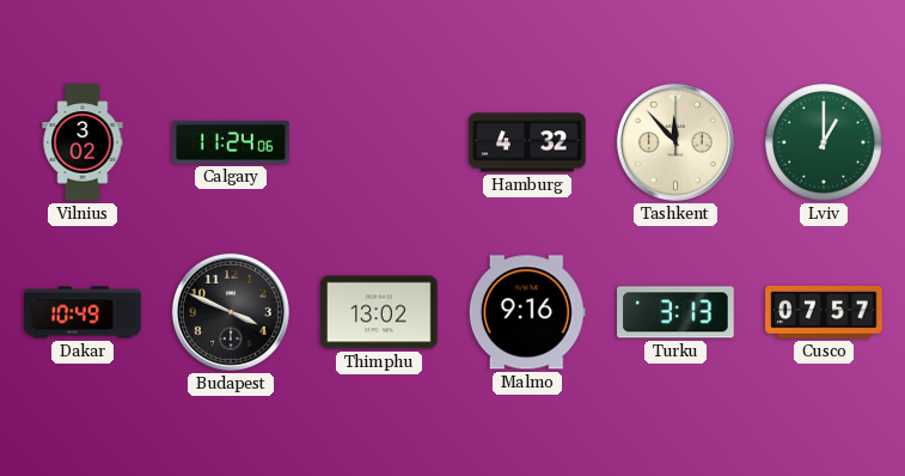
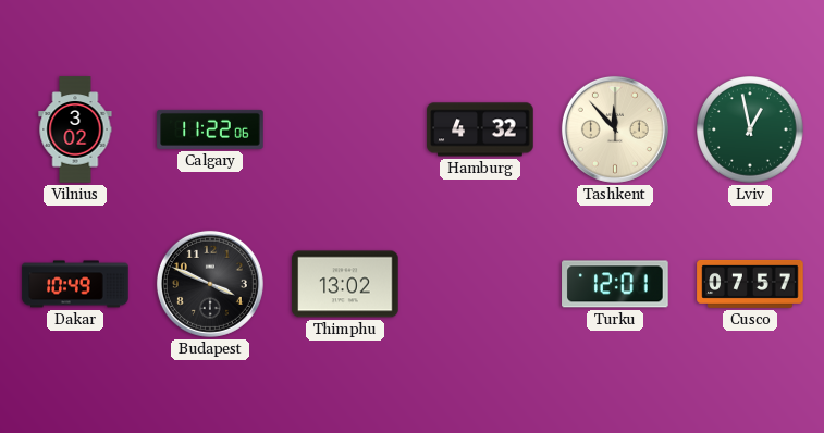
Calgary: 11:24 -> 11:22 (210, 129)
Lviv: 1:00 -> 12:58 (750, 129)
Malmo: 9:16 -> none (527, 312)
Turku: 3:13 -> 12:01 (615, 284)
